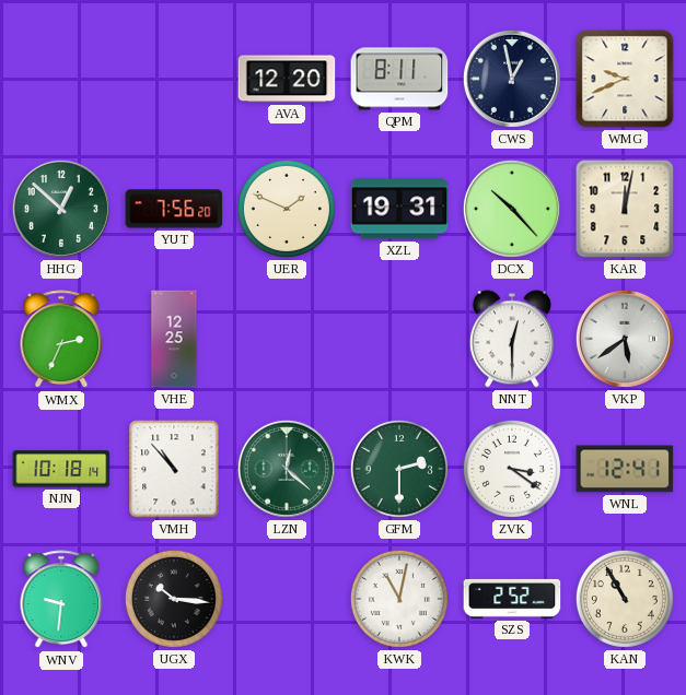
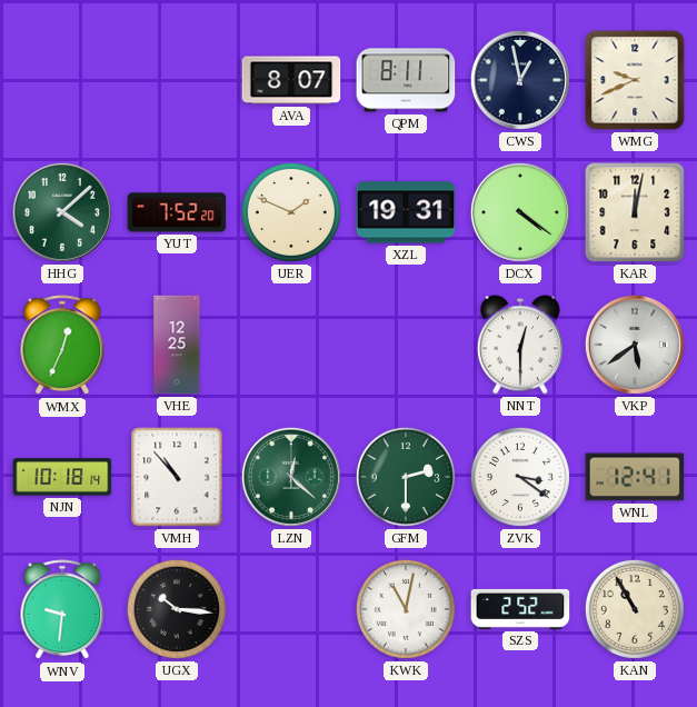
AVA: 12:20 -> 8:07 (291, 80)
HHG: 12:52 -> 4:08 (62, 212)
YUT: 7:56 -> 7:52 (177, 212)
DCX: 10:23 -> 4:21 (520, 212)
WMX: 2:34 -> 12:34 (62, 346)
